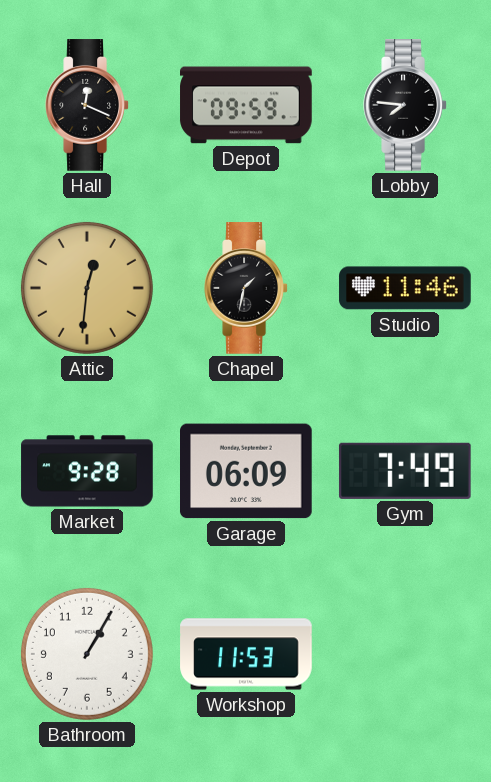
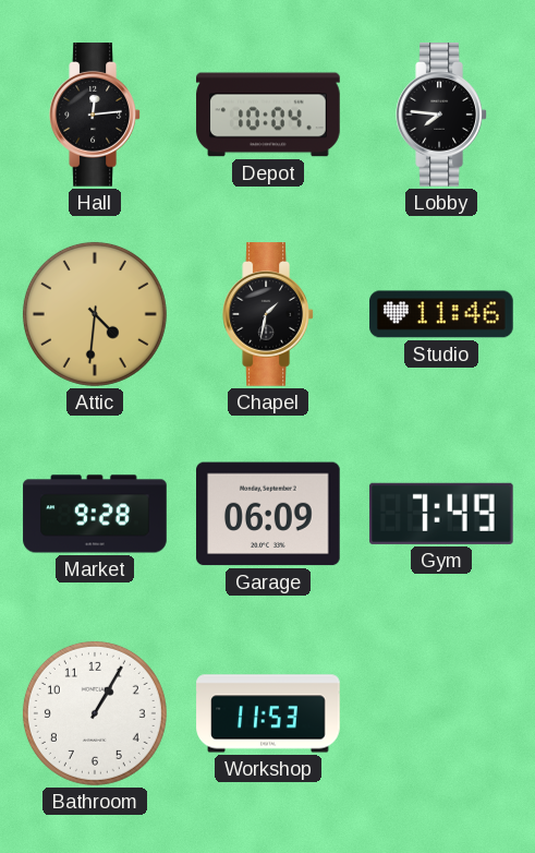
Hall: 12:19 -> 12:14 (95, 115)
Depot: 09:59 -> 10:04 (268, 115)
Attic: 12:31 -> 4:31 (95, 314)
